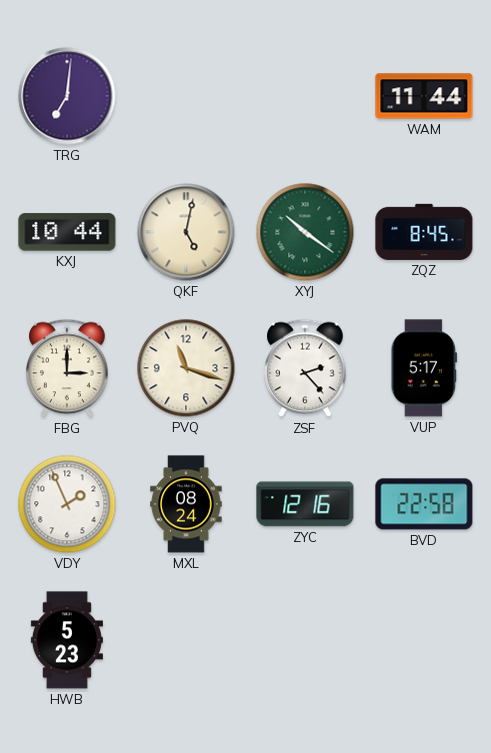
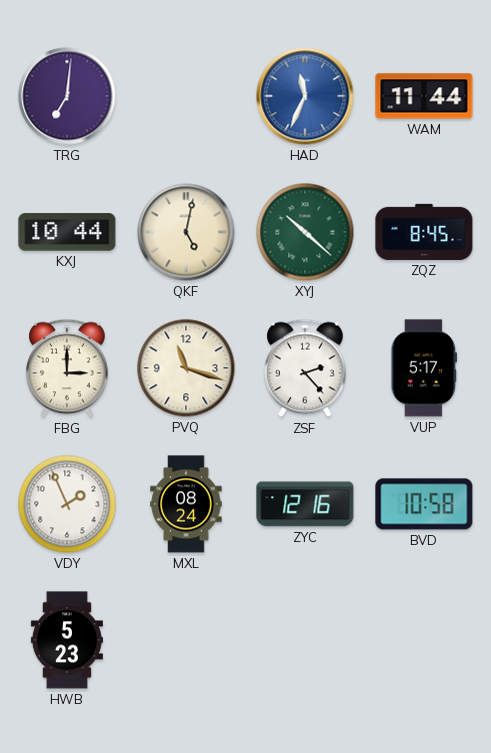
HAD: none -> 11:34 (305, 96)
XYJ: 10:21 -> 10:22 (305, 232)
BVD: 22:58 -> 10:58 (424, 504)
